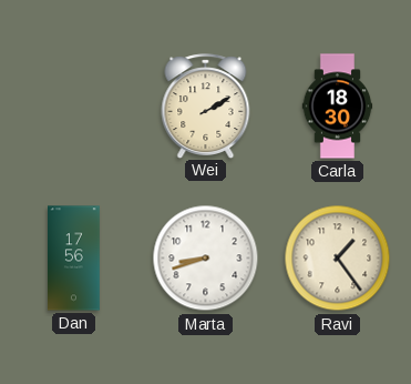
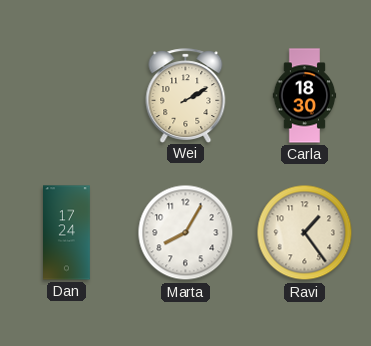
Dan: 17:56 -> 17:24 (67, 233)
Marta: 8:42 -> 8:05 (186, 233)
